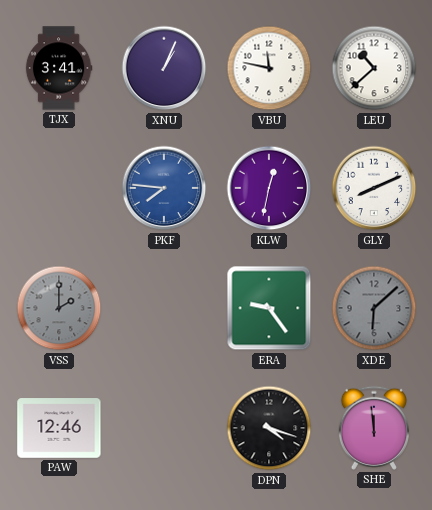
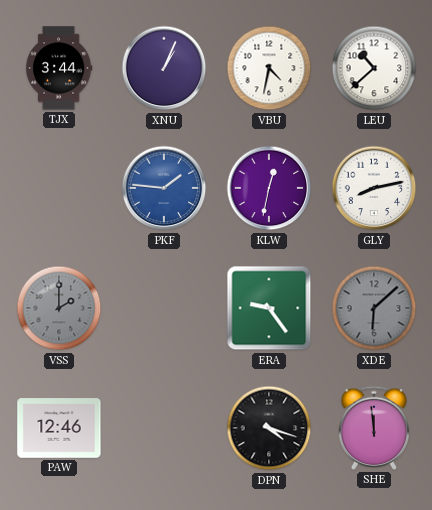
TJX: 3:41 -> 3:44 (59, 68)
VBU: 11:47 -> 4:32 (269, 68)
PKF: 7:46 -> 1:46 (164, 188)
GLY: 8:11 -> 8:13 (374, 188)
